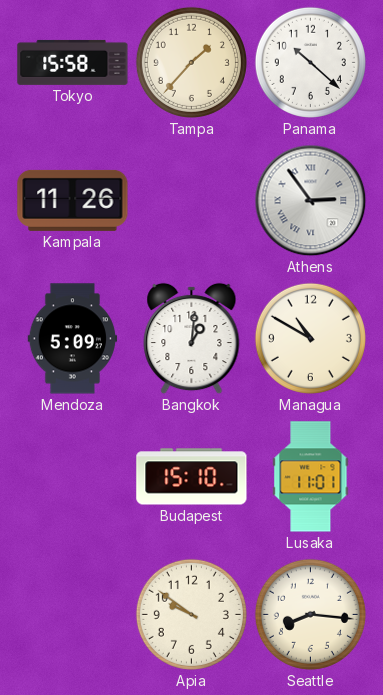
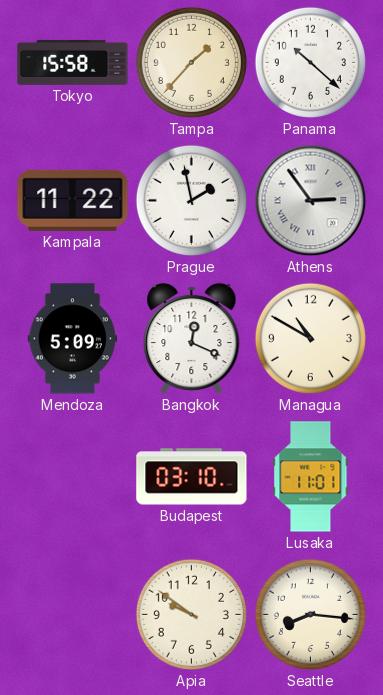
Kampala: 11:26 -> 11:22 (73, 200)
Prague: none -> 1:58 (191, 200)
Bangkok: 1:01 -> 12:19 (192, 339)
Budapest: 15:10 -> 03:10 (192, 477)
